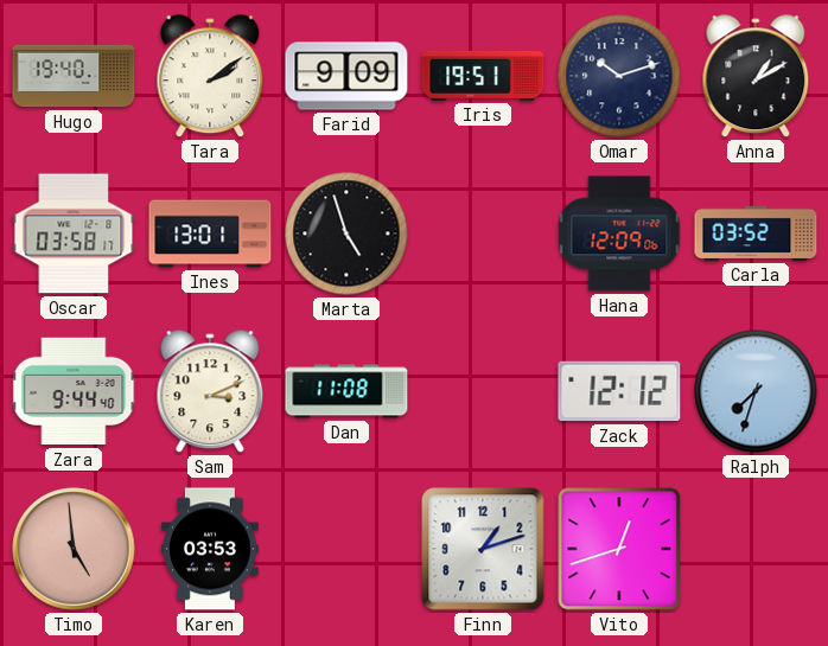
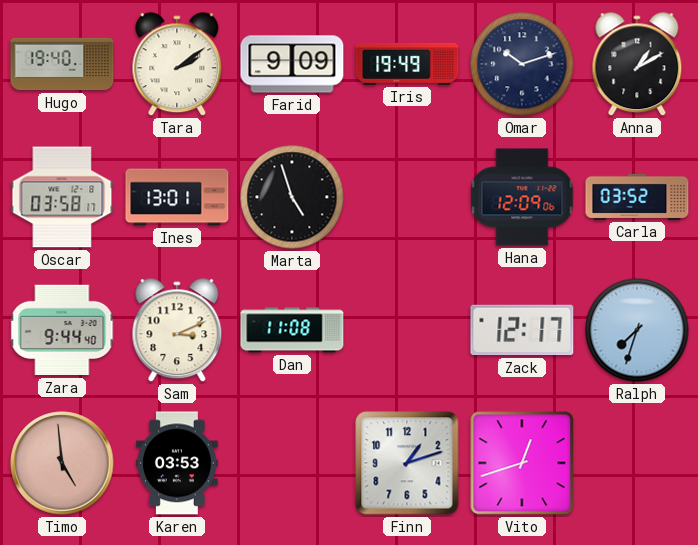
Iris: 19:51 -> 19:49 (407, 64)
Zack: 12:12 -> 12:17 (522, 330)
